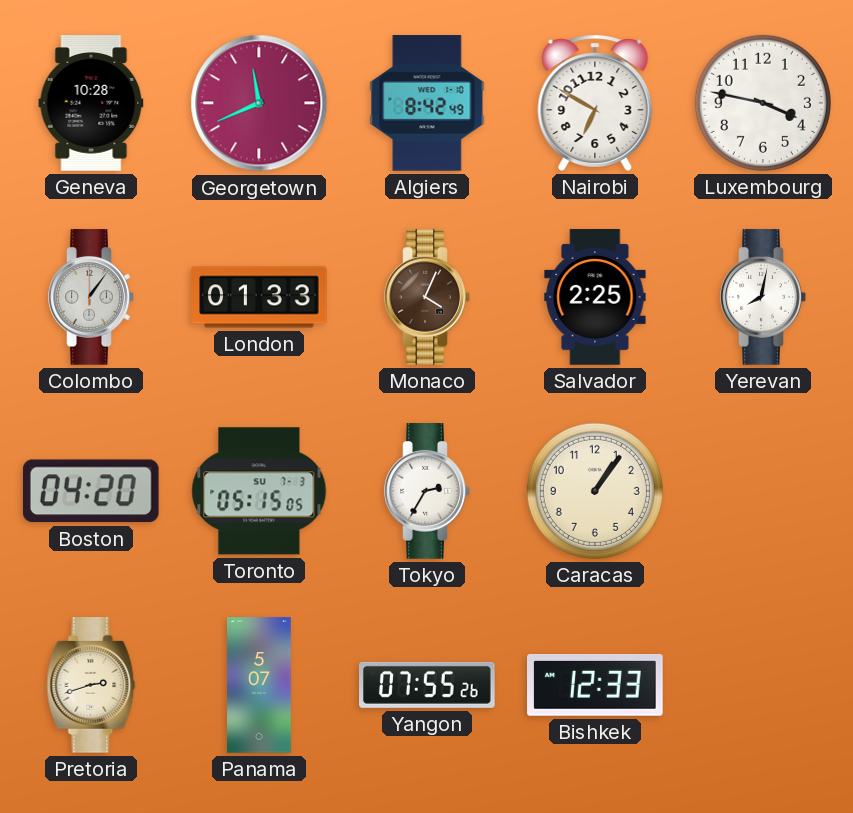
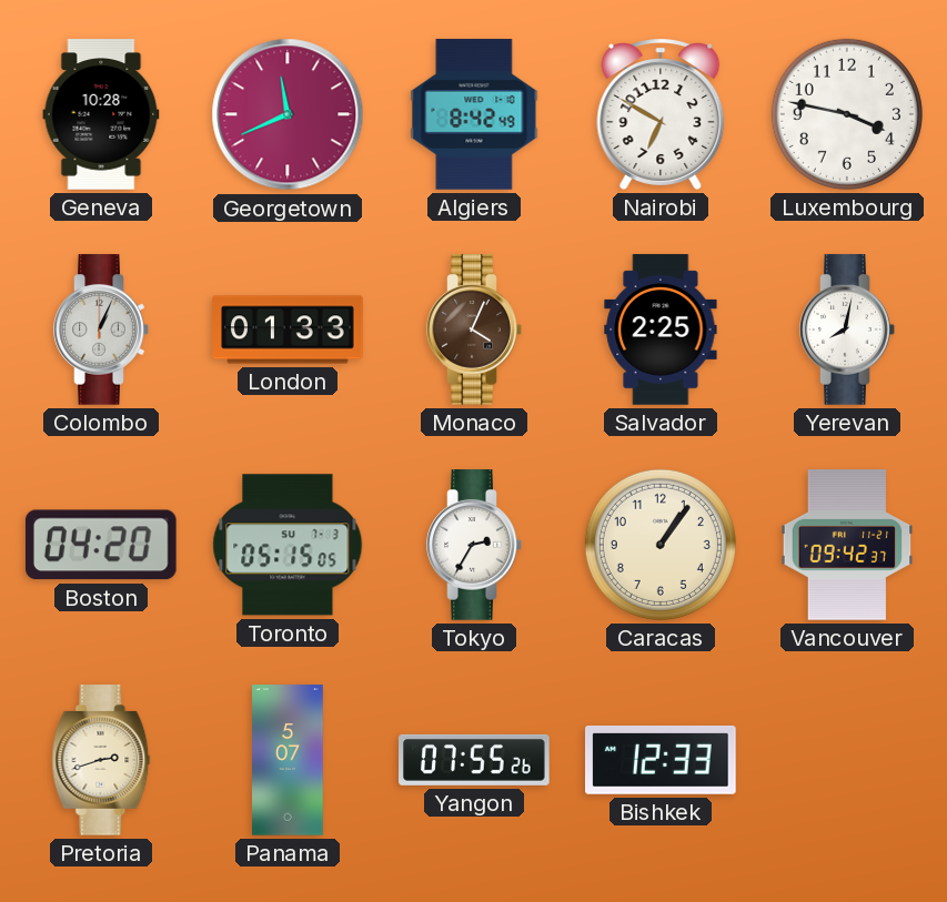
Colombo: 1:06 -> 1:04 (101, 330)
Vancouver: none -> 09:42 (847, 545)
